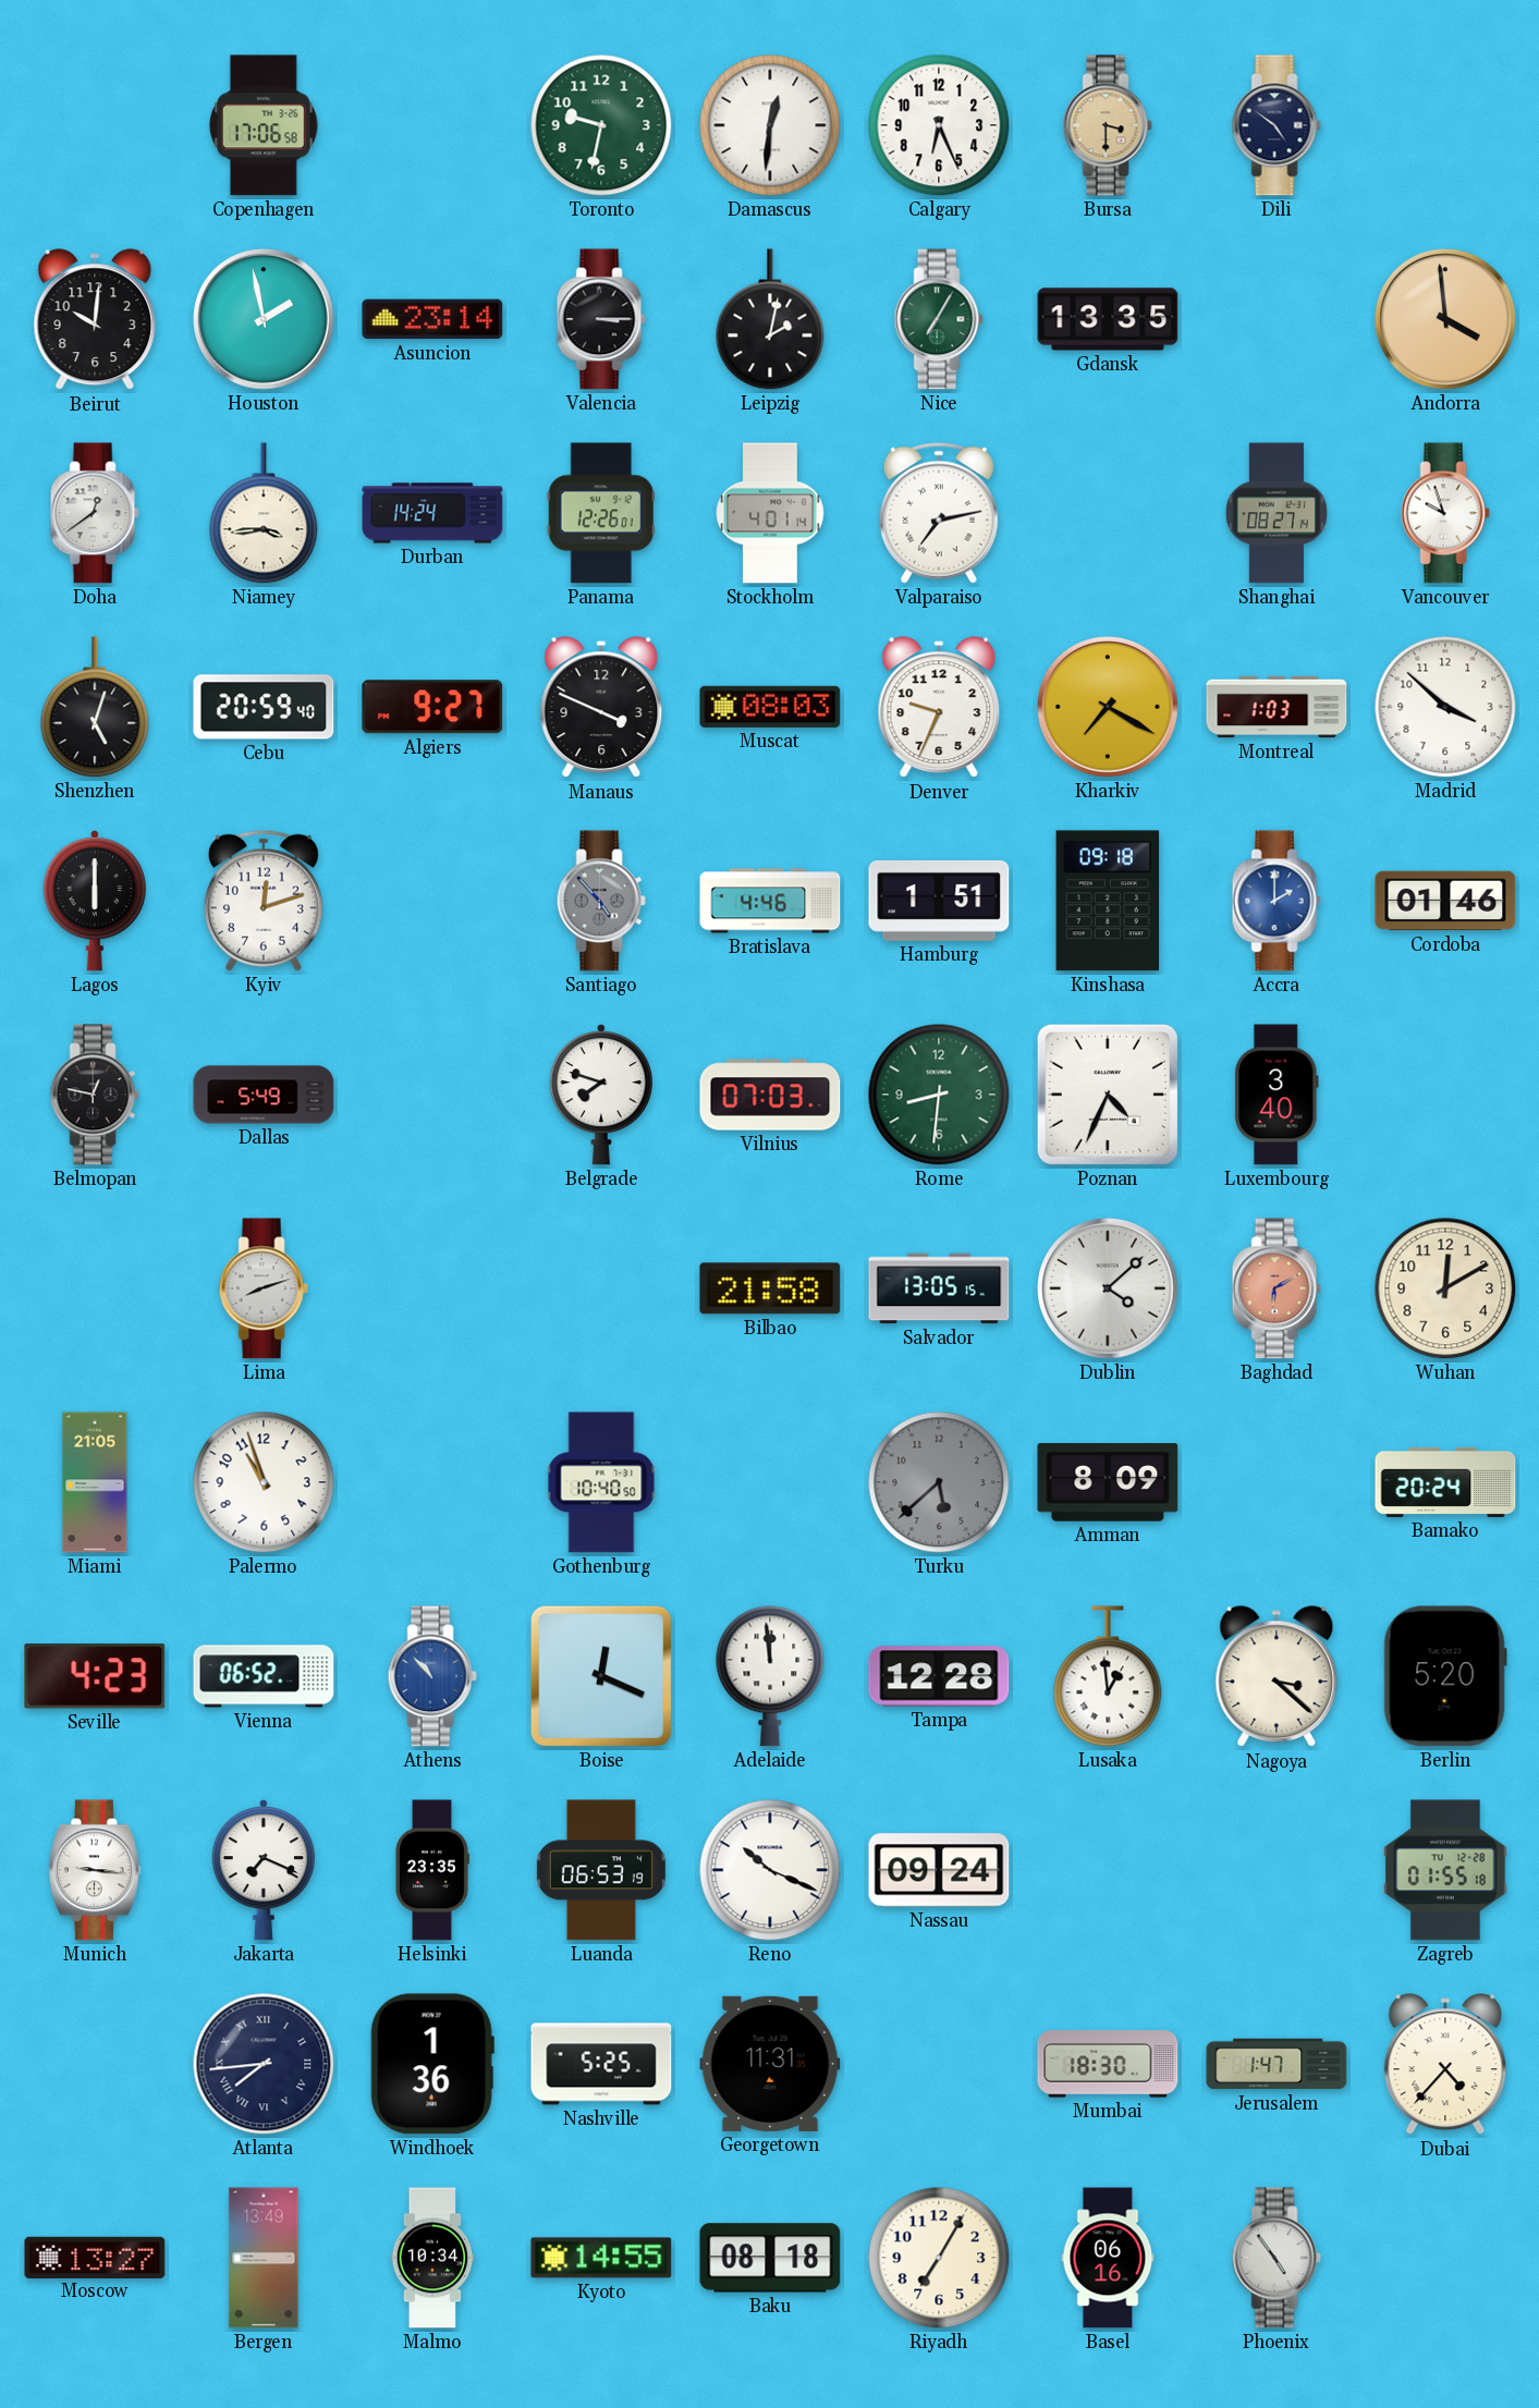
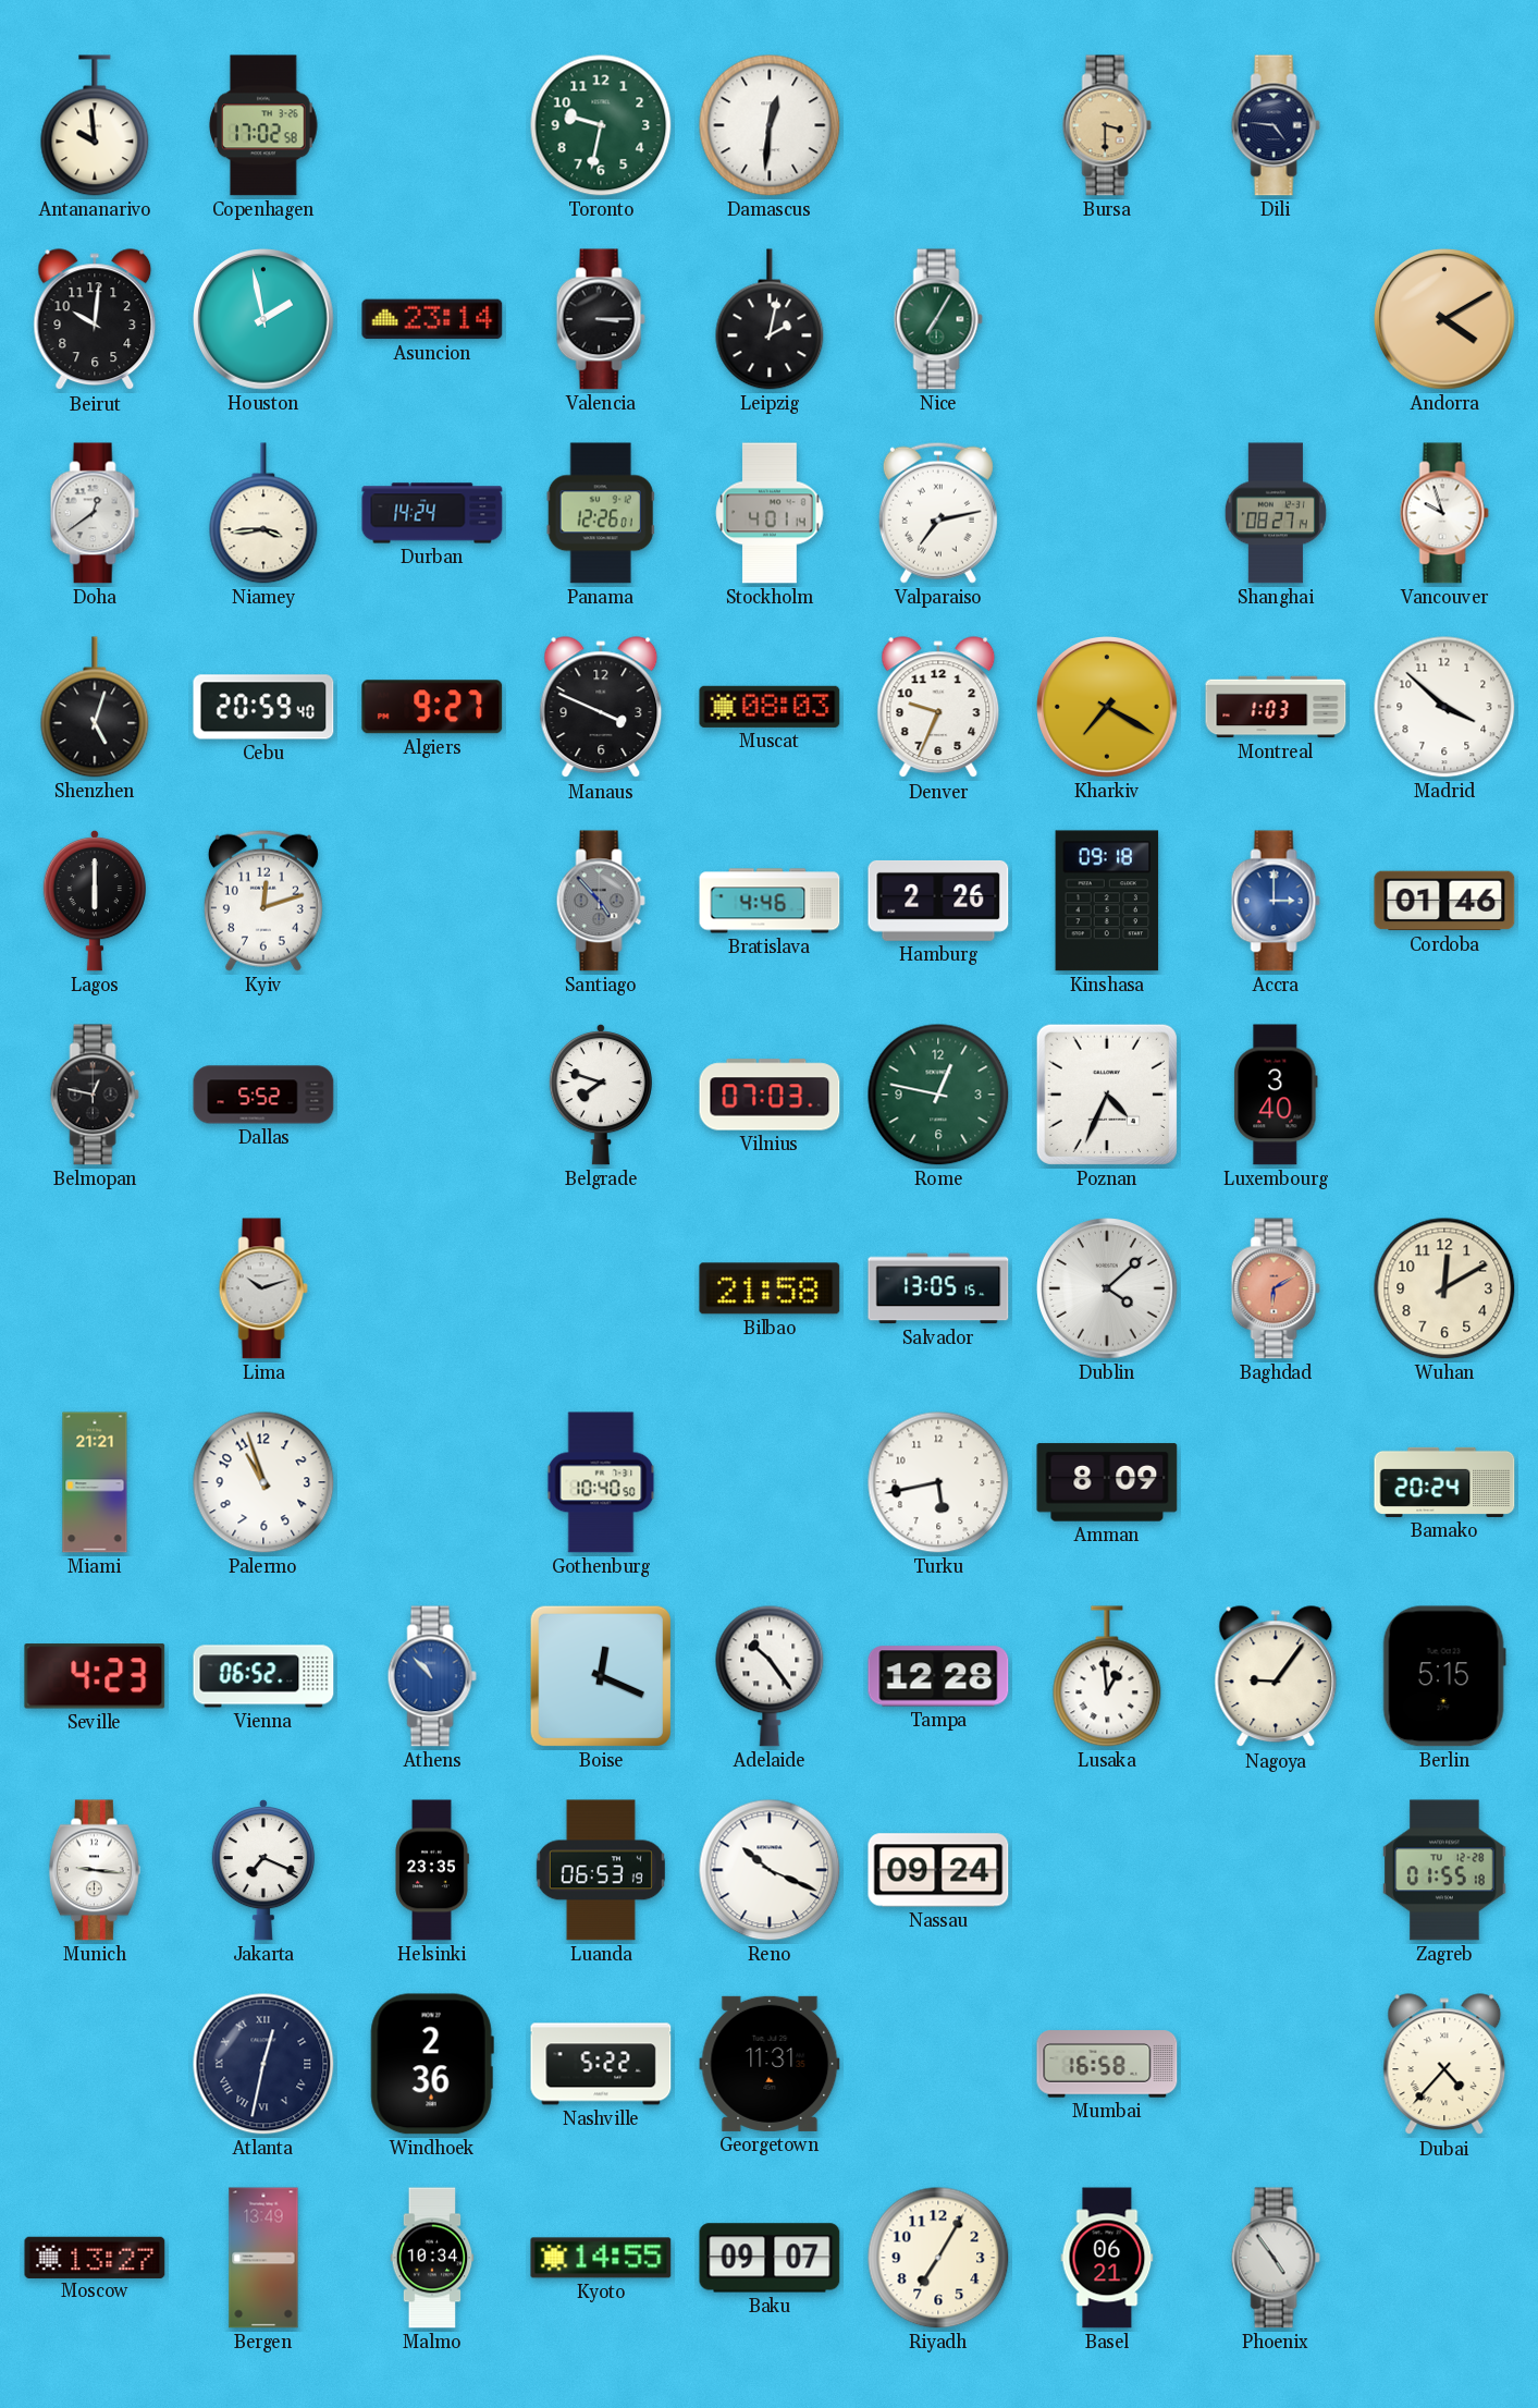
Antananarivo: none -> 9:59 (95, 125)
Copenhagen: 17:06 -> 17:02 (263, 125)
Calgary: 6:26 -> none (939, 125)
Dili: 4:51 -> 4:46 (1276, 125)
Gdansk: 13:35 -> none (1108, 319)
Andorra: 3:59 -> 4:10 (1444, 319)
Hamburg: 1:51 -> 2:26 (938, 901)
Accra: 2:00 -> 3:00 (1276, 901)
Dallas: 5:49 -> 5:52 (263, 1095)
Rome: 8:31 -> 12:47 (938, 1095)
Lima: 8:12 -> 10:12 (263, 1288)
Miami: 21:05 -> 21:21 (95, 1482)
Turku: 5:38 -> 5:43 (938, 1482)
Turku dial: grey -> white (938, 1482)
Adelaide: 11:59 -> 10:24 (770, 1676)
Nagoya: 3:22 -> 9:06 (1276, 1677)
Berlin: 5:20 -> 5:15 (1444, 1676)
Atlanta: 7:44 -> 12:32 (263, 2064)
Windhoek: 1:36 -> 2:36 (432, 2064)
Nashville: 5:25 -> 5:22 (601, 2064)
Mumbai: 18:30 -> 16:58 (1107, 2064)
Jerusalem: 1:47 -> none (1277, 2064)
Baku: 08:18 -> 09:07 (770, 2258)
Basel: 06:16 -> 06:21 (1107, 2258)
